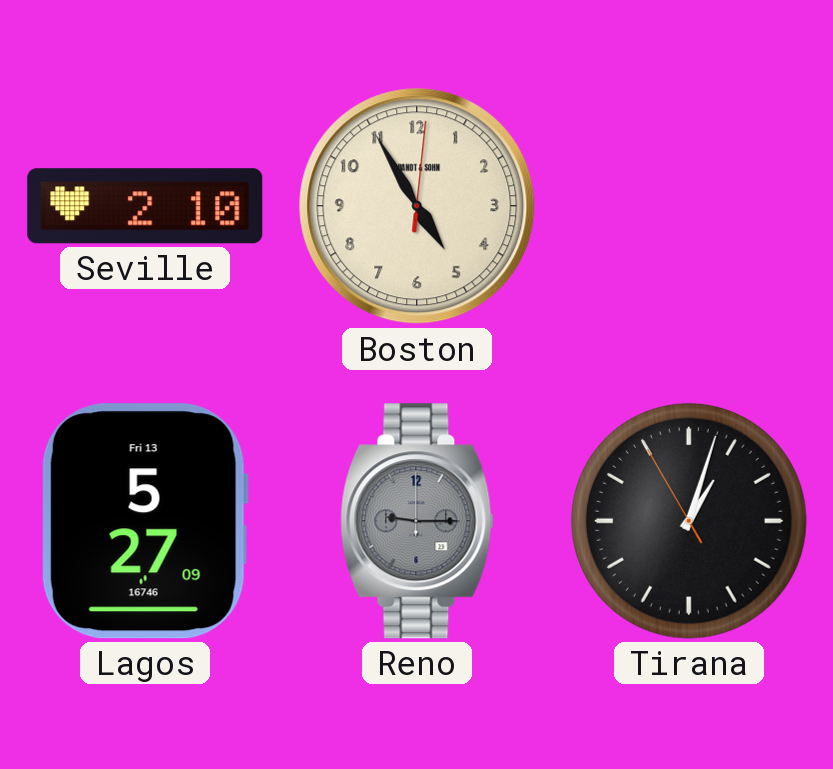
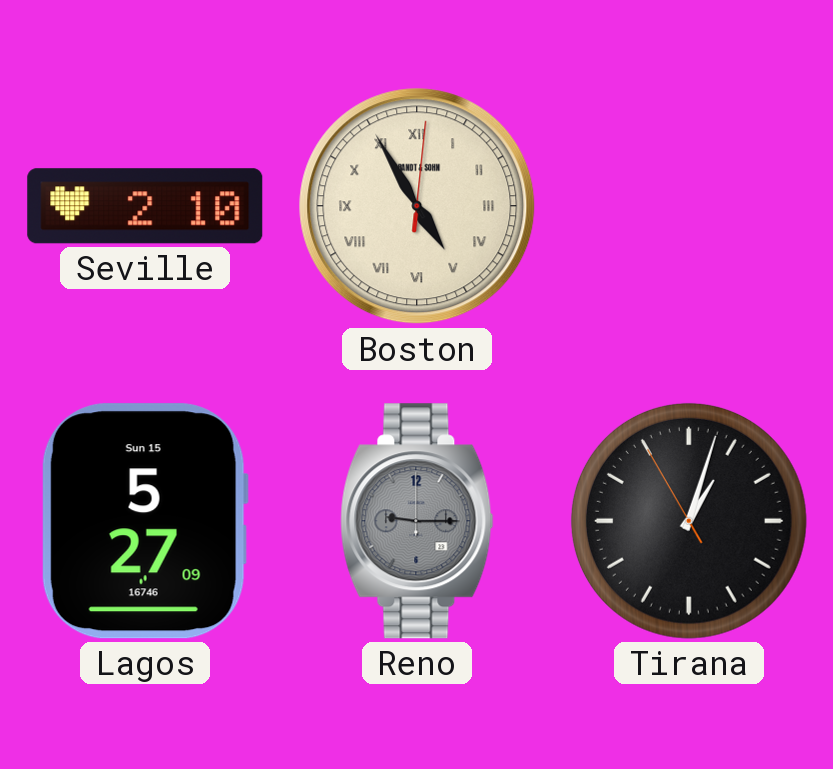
Boston numerals: Arabic -> Roman (417, 206)
Lagos date: Fri 13 -> Sun 15 (145, 521)
